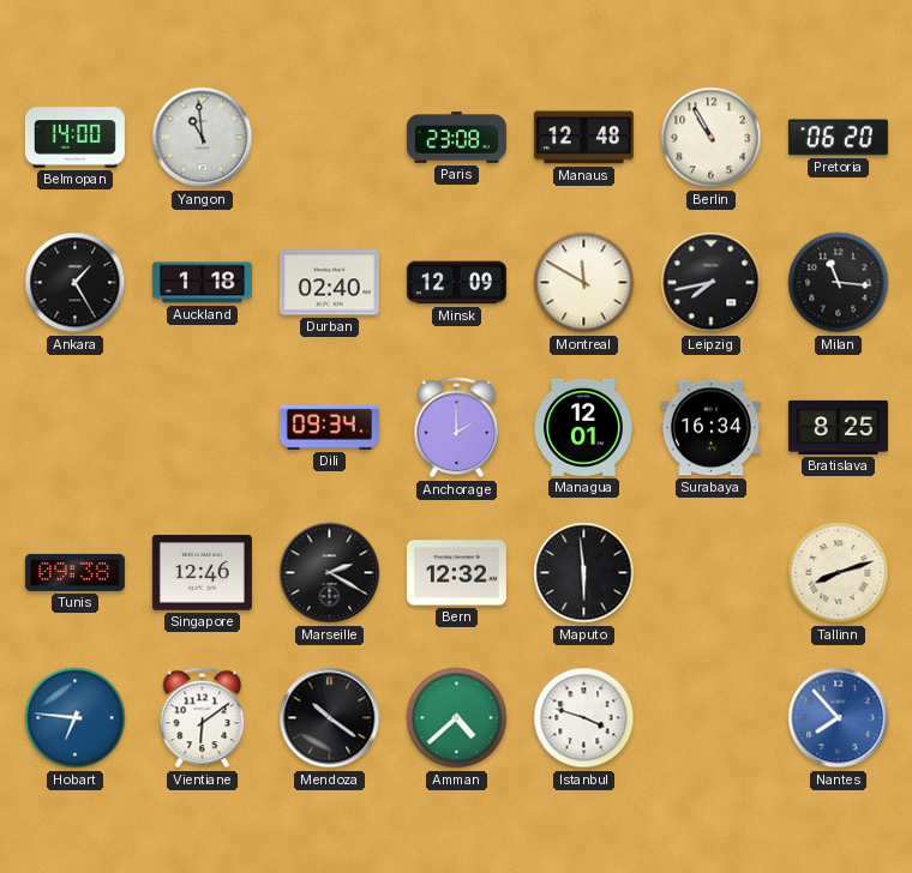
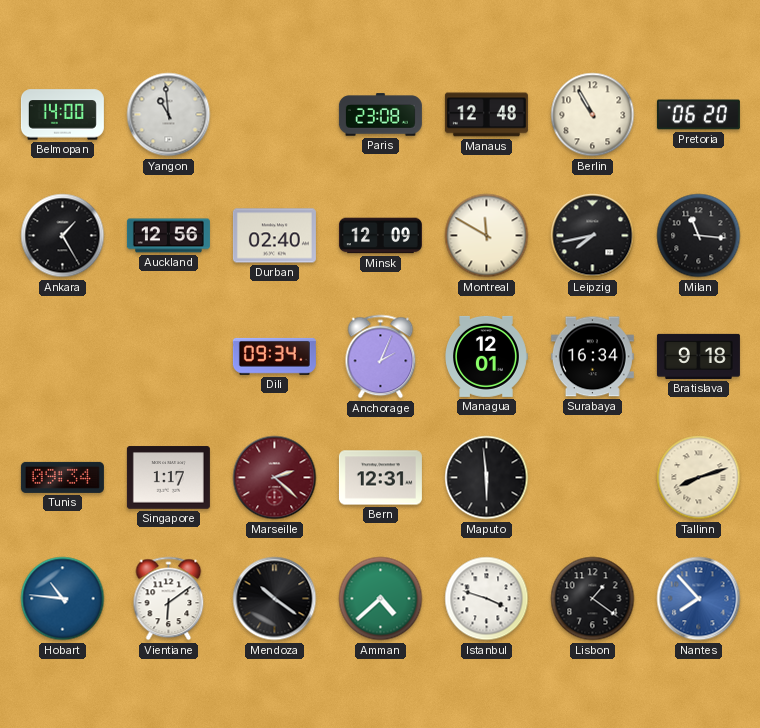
Auckland: 1:18 -> 12:56 (168, 236)
Anchorage: 2:00 -> 2:04 (381, 357)
Bratislava: 8:25 -> 9:18 (698, 356)
Tunis: 09:38 -> 09:34 (62, 477)
Singapore: 12:46 -> 1:17 (168, 478)
Marseille: 2:20 -> 2:22 (275, 478)
Marseille dial: black -> burgundy (275, 478)
Bern: 12:32 -> 12:31 (380, 478)
Hobart: 6:46 -> 10:46 (63, 599)
Lisbon: none -> 1:21 (593, 599)
